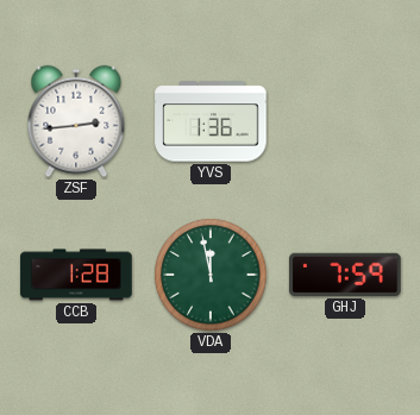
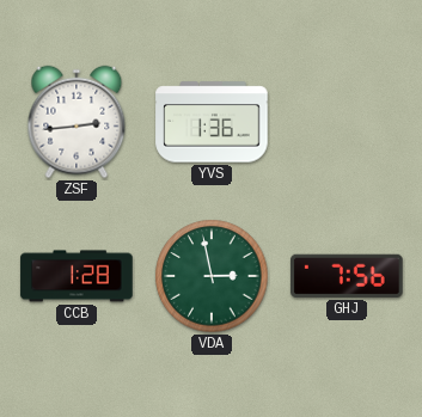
VDA: 11:58 -> 2:58 (212, 276)
GHJ: 7:59 -> 7:56 (348, 276)
